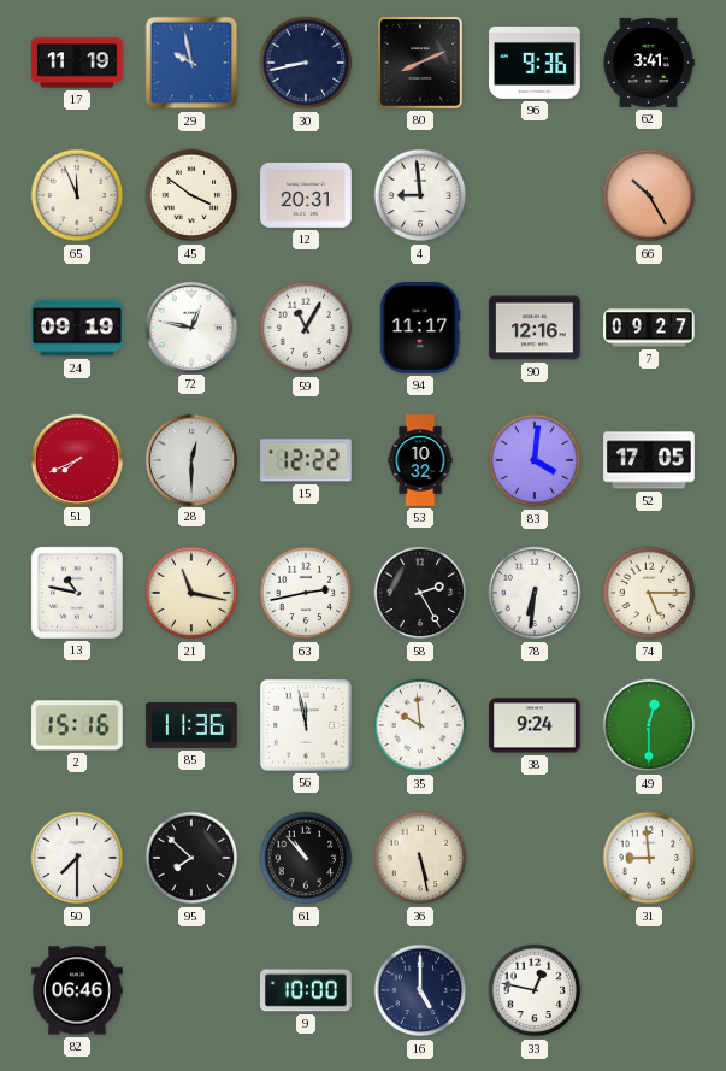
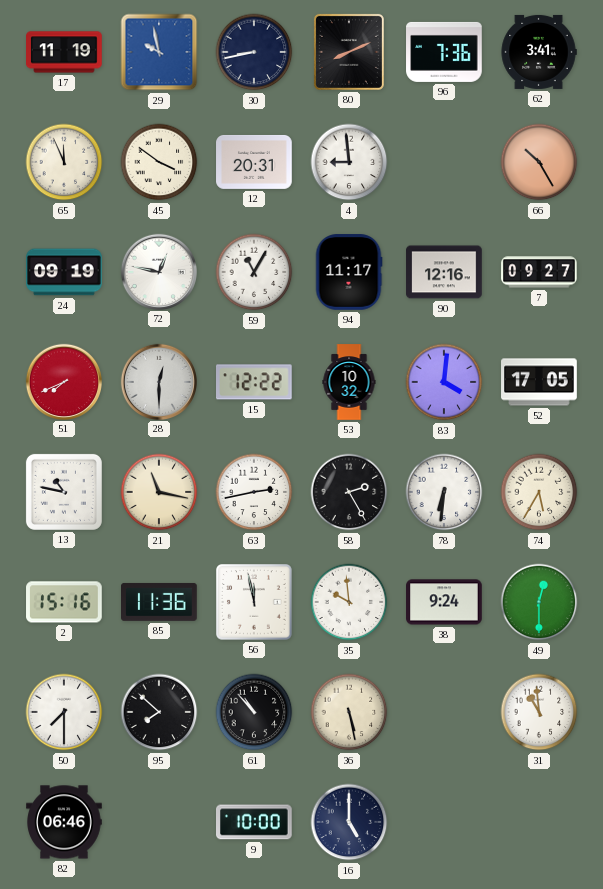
96: 9:36 -> 7:36 (444, 52)
74: 5:15 -> 5:35 (539, 492)
31: 8:59 -> 10:59 (539, 712)
33: 12:47 -> none (535, 990)
